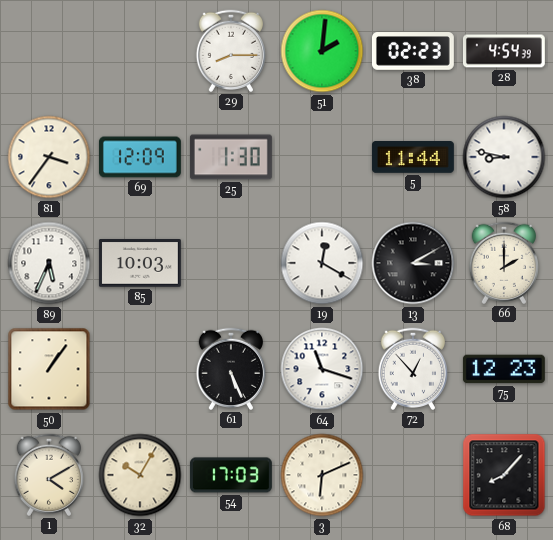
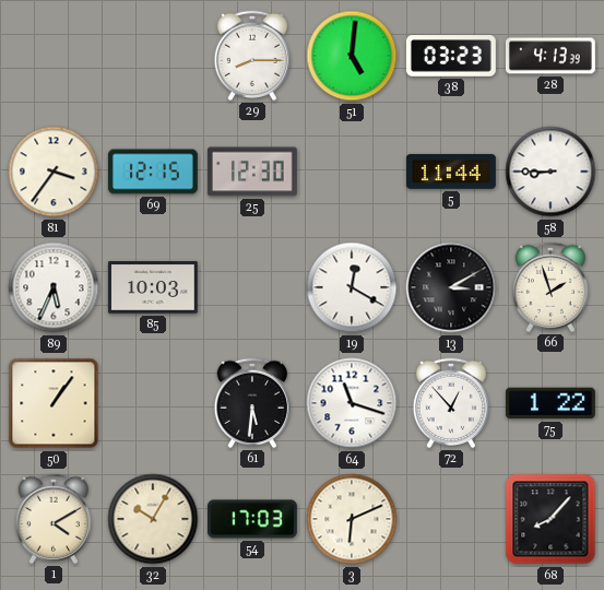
51: 2:01 -> 5:01 (352, 56)
38: 02:23 -> 03:23 (451, 56)
28: 4:54 -> 4:13 (550, 56)
69: 12:09 -> 12:15 (153, 172)
25: 1:30 -> 12:30 (252, 172)
58: 8:47 -> 8:45 (550, 172)
66: 2:00 -> 1:57 (549, 287)
61: 5:26 -> 5:31 (251, 403)
75: 12:23 -> 1:22 (550, 403)
